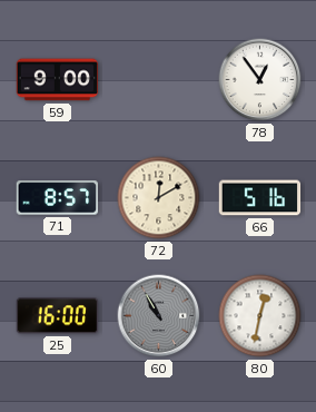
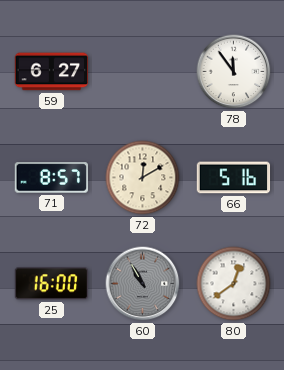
59: 9:00 -> 6:27 (52, 72)
78: 12:54 -> 11:54 (234, 72)
80: 12:32 -> 12:39 (234, 284)
